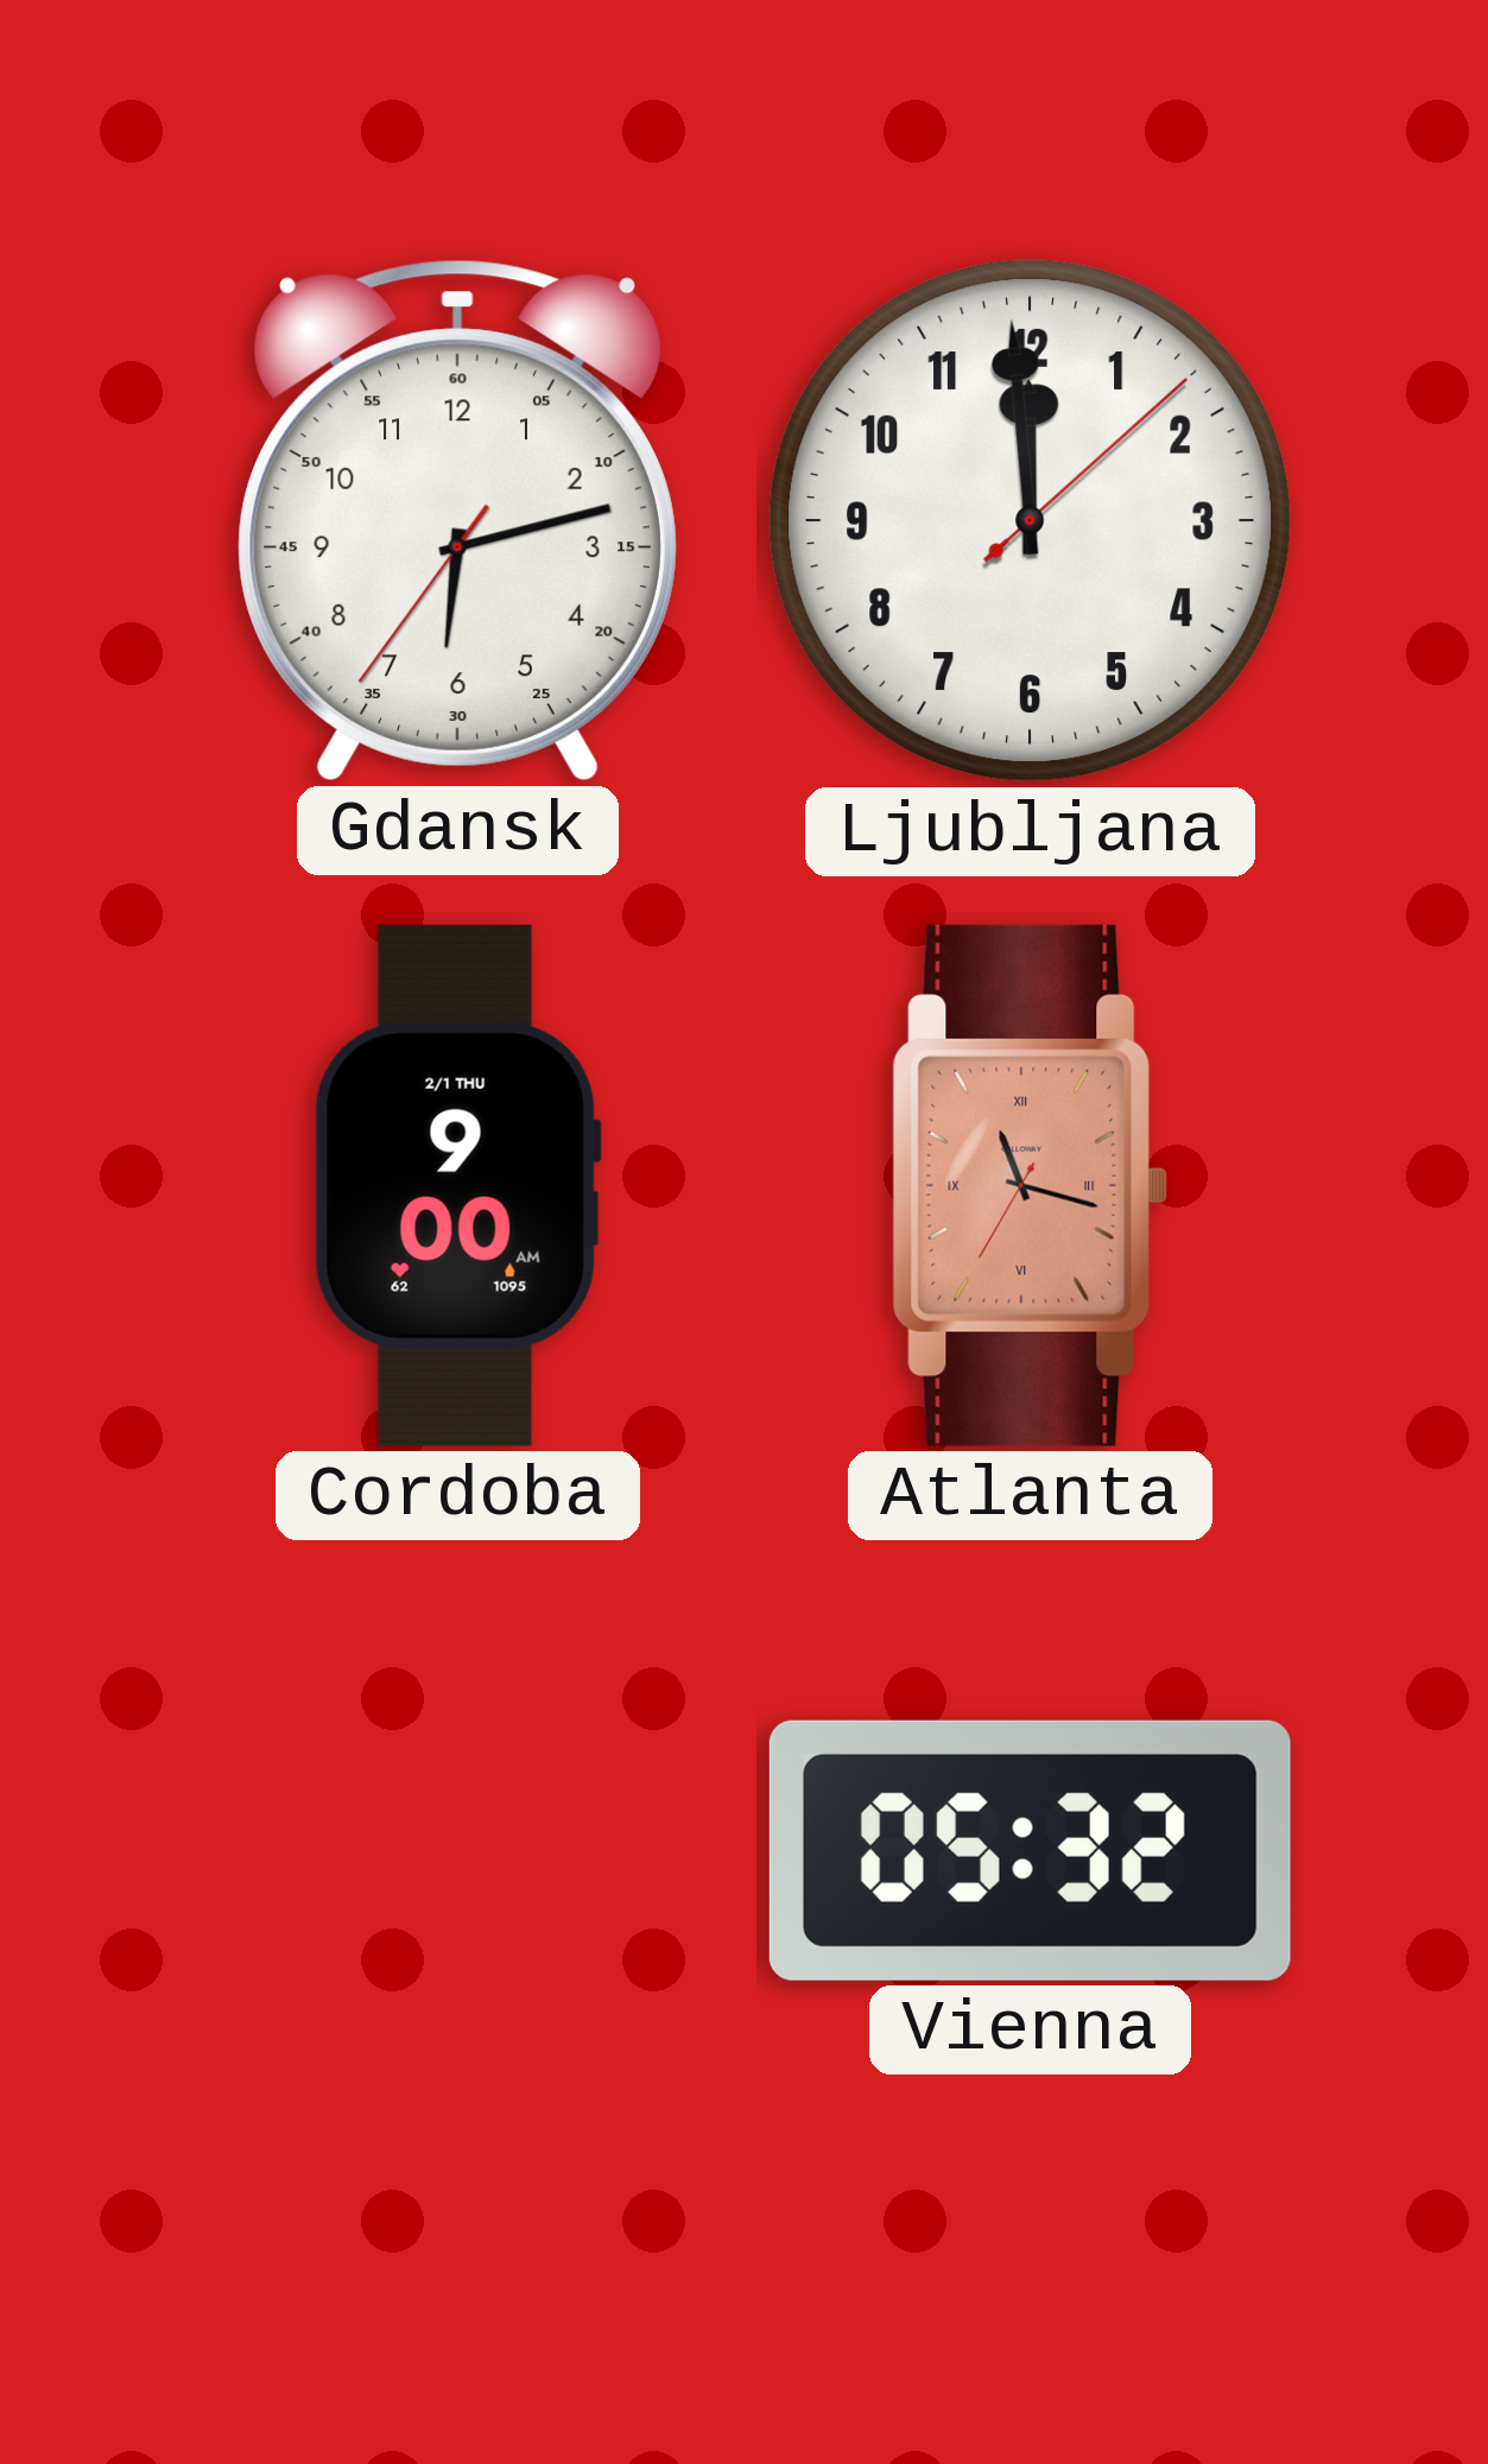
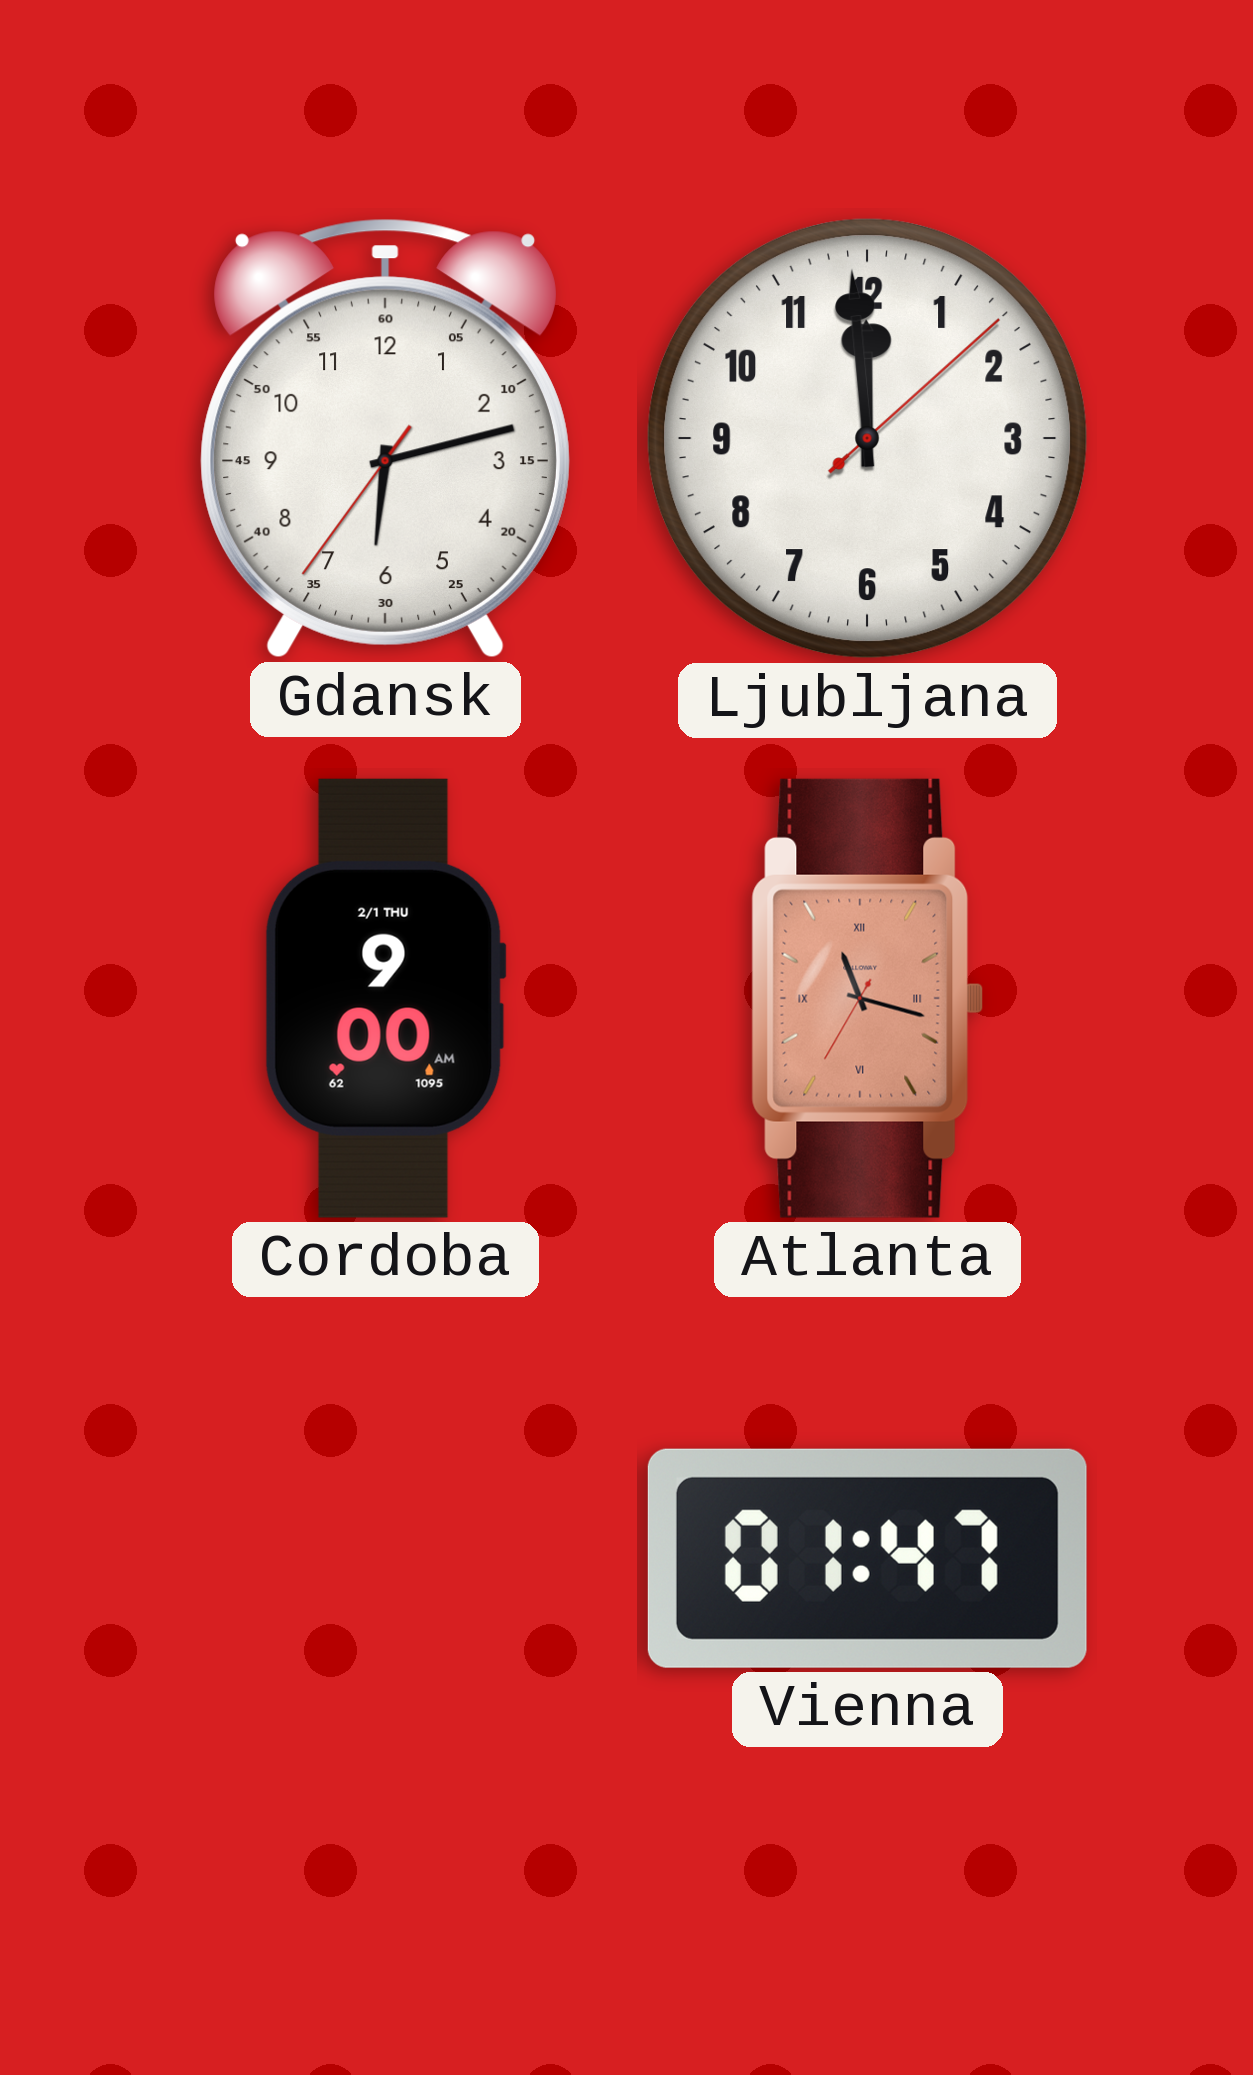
Vienna: 05:32 -> 01:47 (867, 1558)
